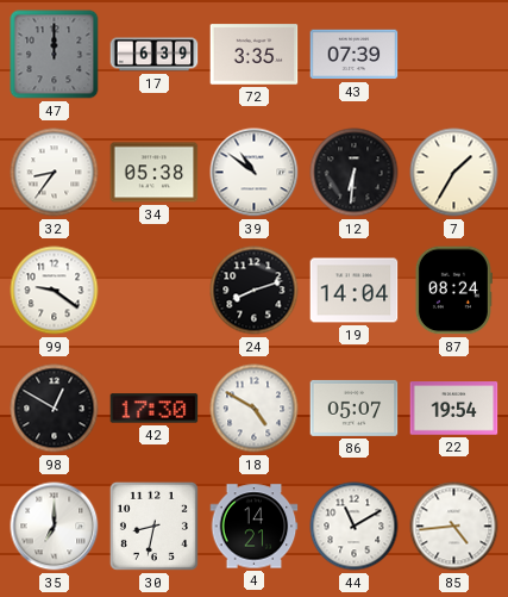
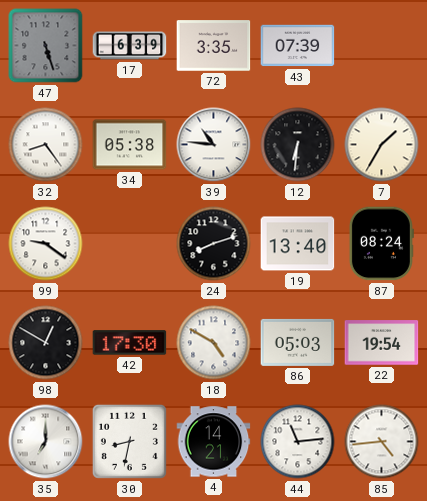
47: 12:00 -> 5:27 (46, 46)
32: 8:36 -> 8:24 (46, 145)
39: 10:51 -> 10:46 (214, 145)
19: 14:04 -> 13:40 (298, 244)
86: 05:07 -> 05:03 (298, 342)
44: 11:10 -> 11:14 (298, 442)
